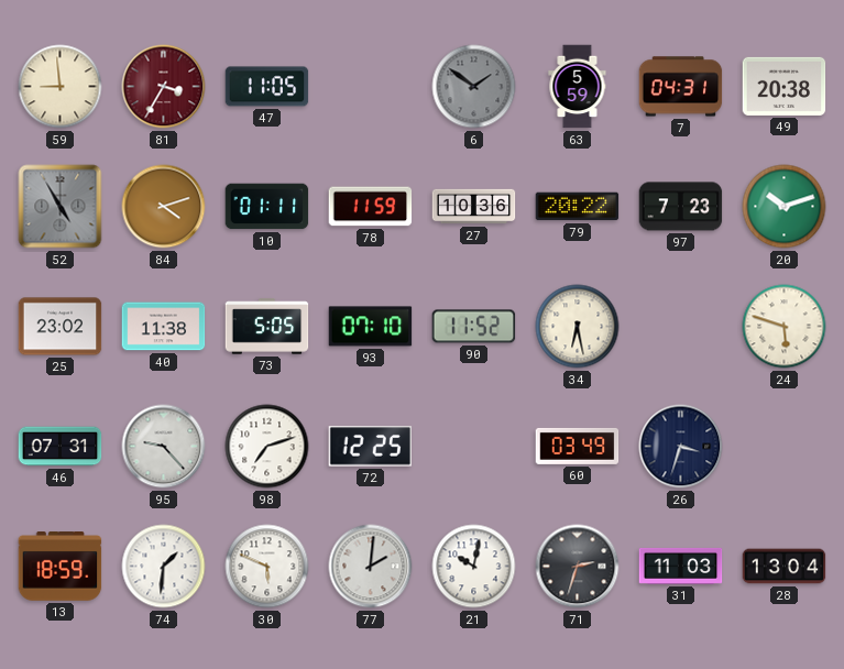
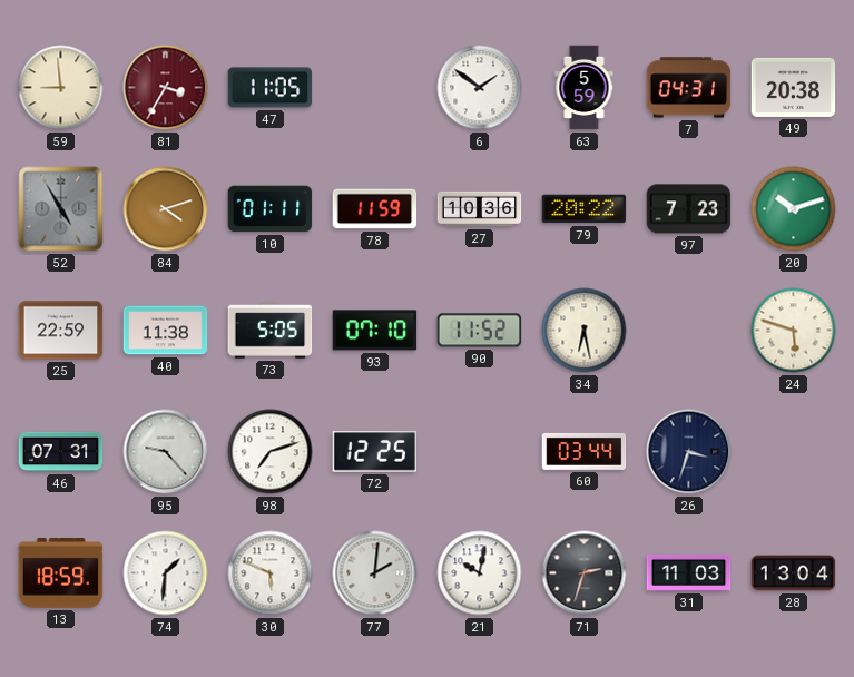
6 dial: grey -> white (480, 88)
25: 23:02 -> 22:59 (61, 331)
60: 03:49 -> 03:44 (585, 451)
